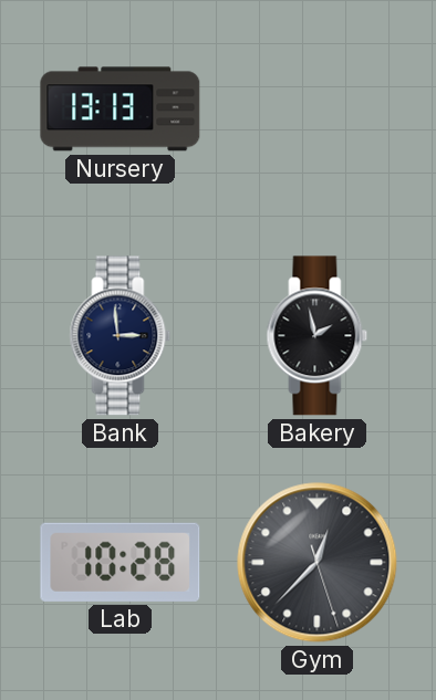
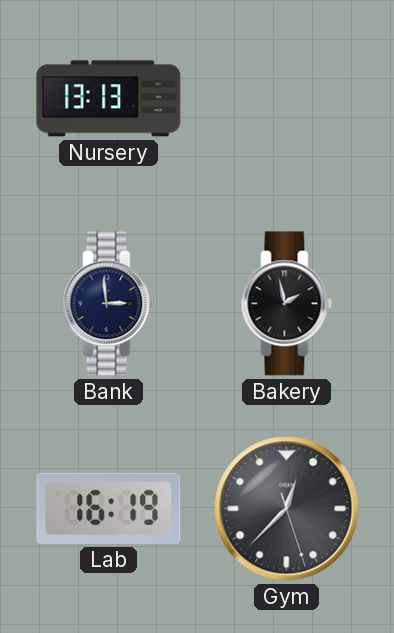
Lab: 10:28 -> 16:19 (109, 508)
